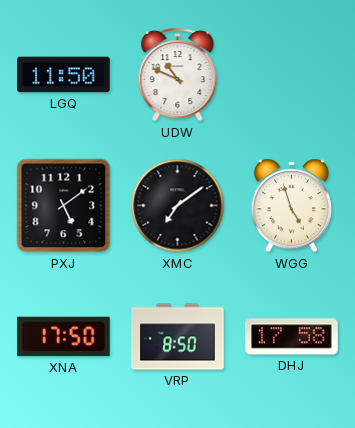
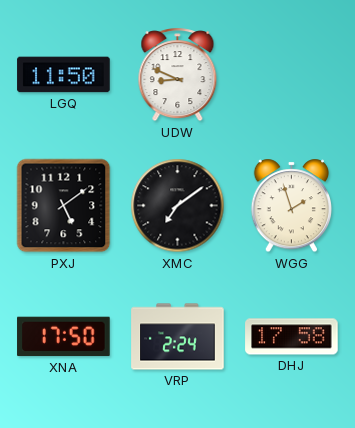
UDW: 10:49 -> 8:49 (178, 75)
WGG: 4:57 -> 1:57 (291, 206)
VRP: 8:50 -> 2:24 (178, 337)
